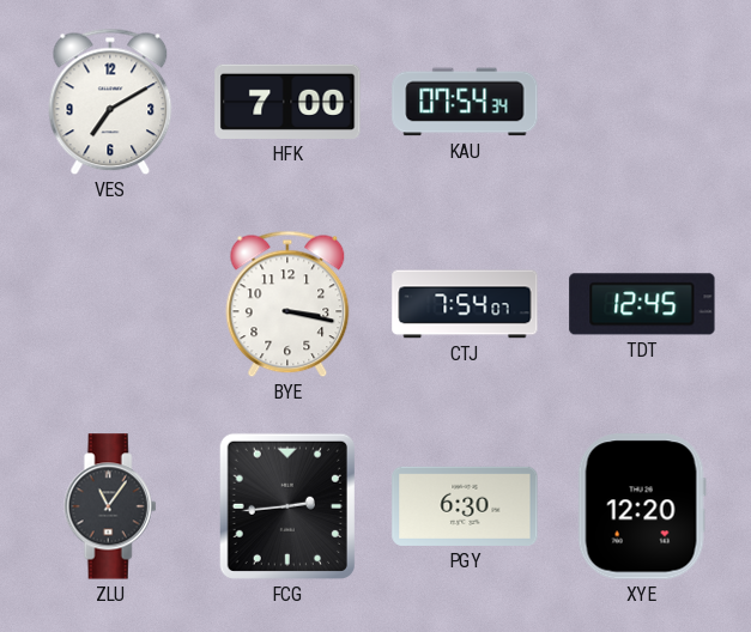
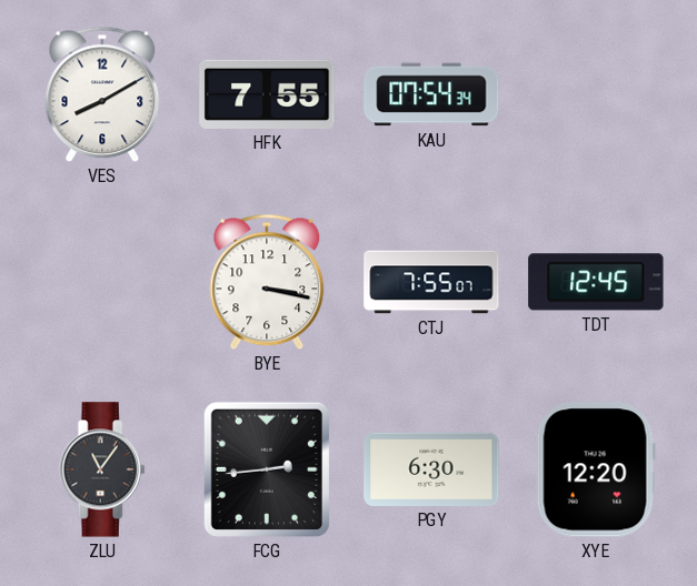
VES: 7:10 -> 8:10 (102, 94)
HFK: 7:00 -> 7:55 (267, 94)
CTJ: 7:54 -> 7:55 (431, 282)
